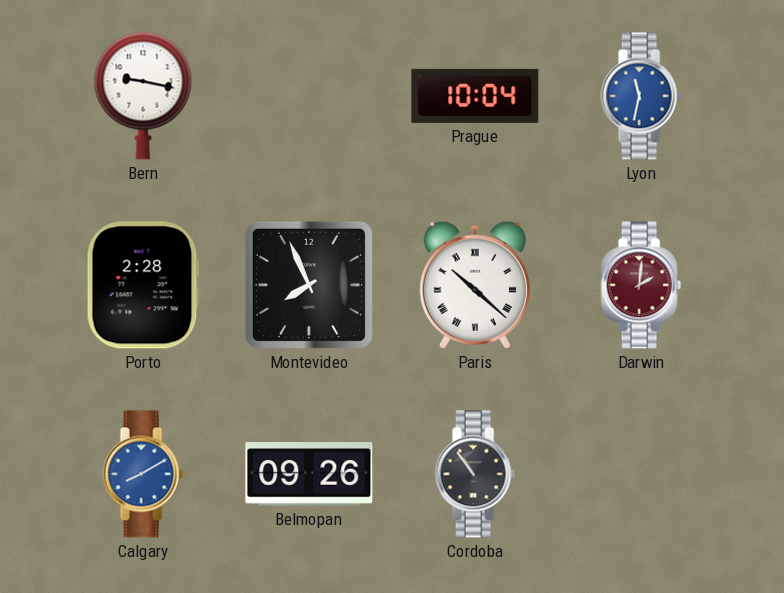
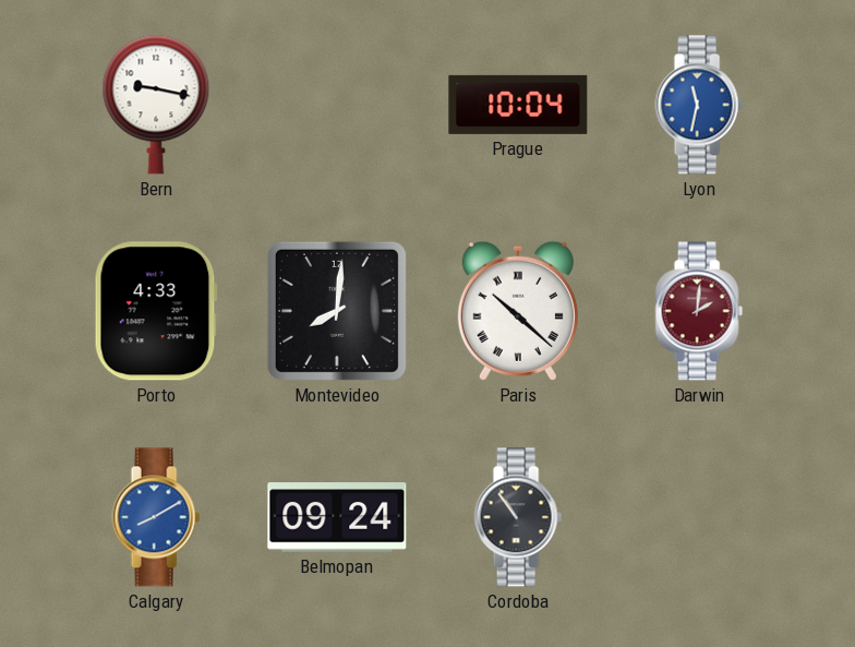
Porto: 2:28 -> 4:33 (156, 311)
Montevideo: 7:56 -> 8:01 (337, 311)
Belmopan: 09:26 -> 09:24 (337, 518)
